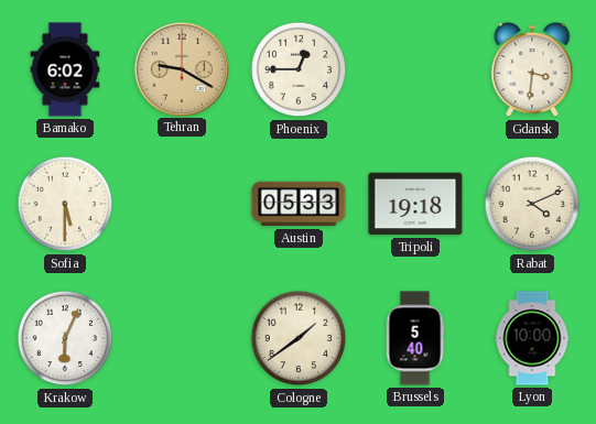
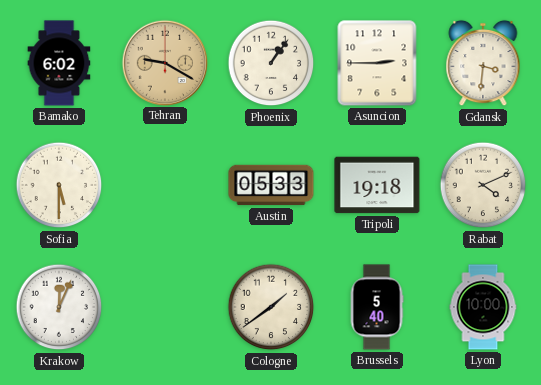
Phoenix: 12:45 -> 1:06 (271, 63)
Asuncion: none -> 2:45 (377, 63)
Krakow: 6:04 -> 12:04 (59, 307)
